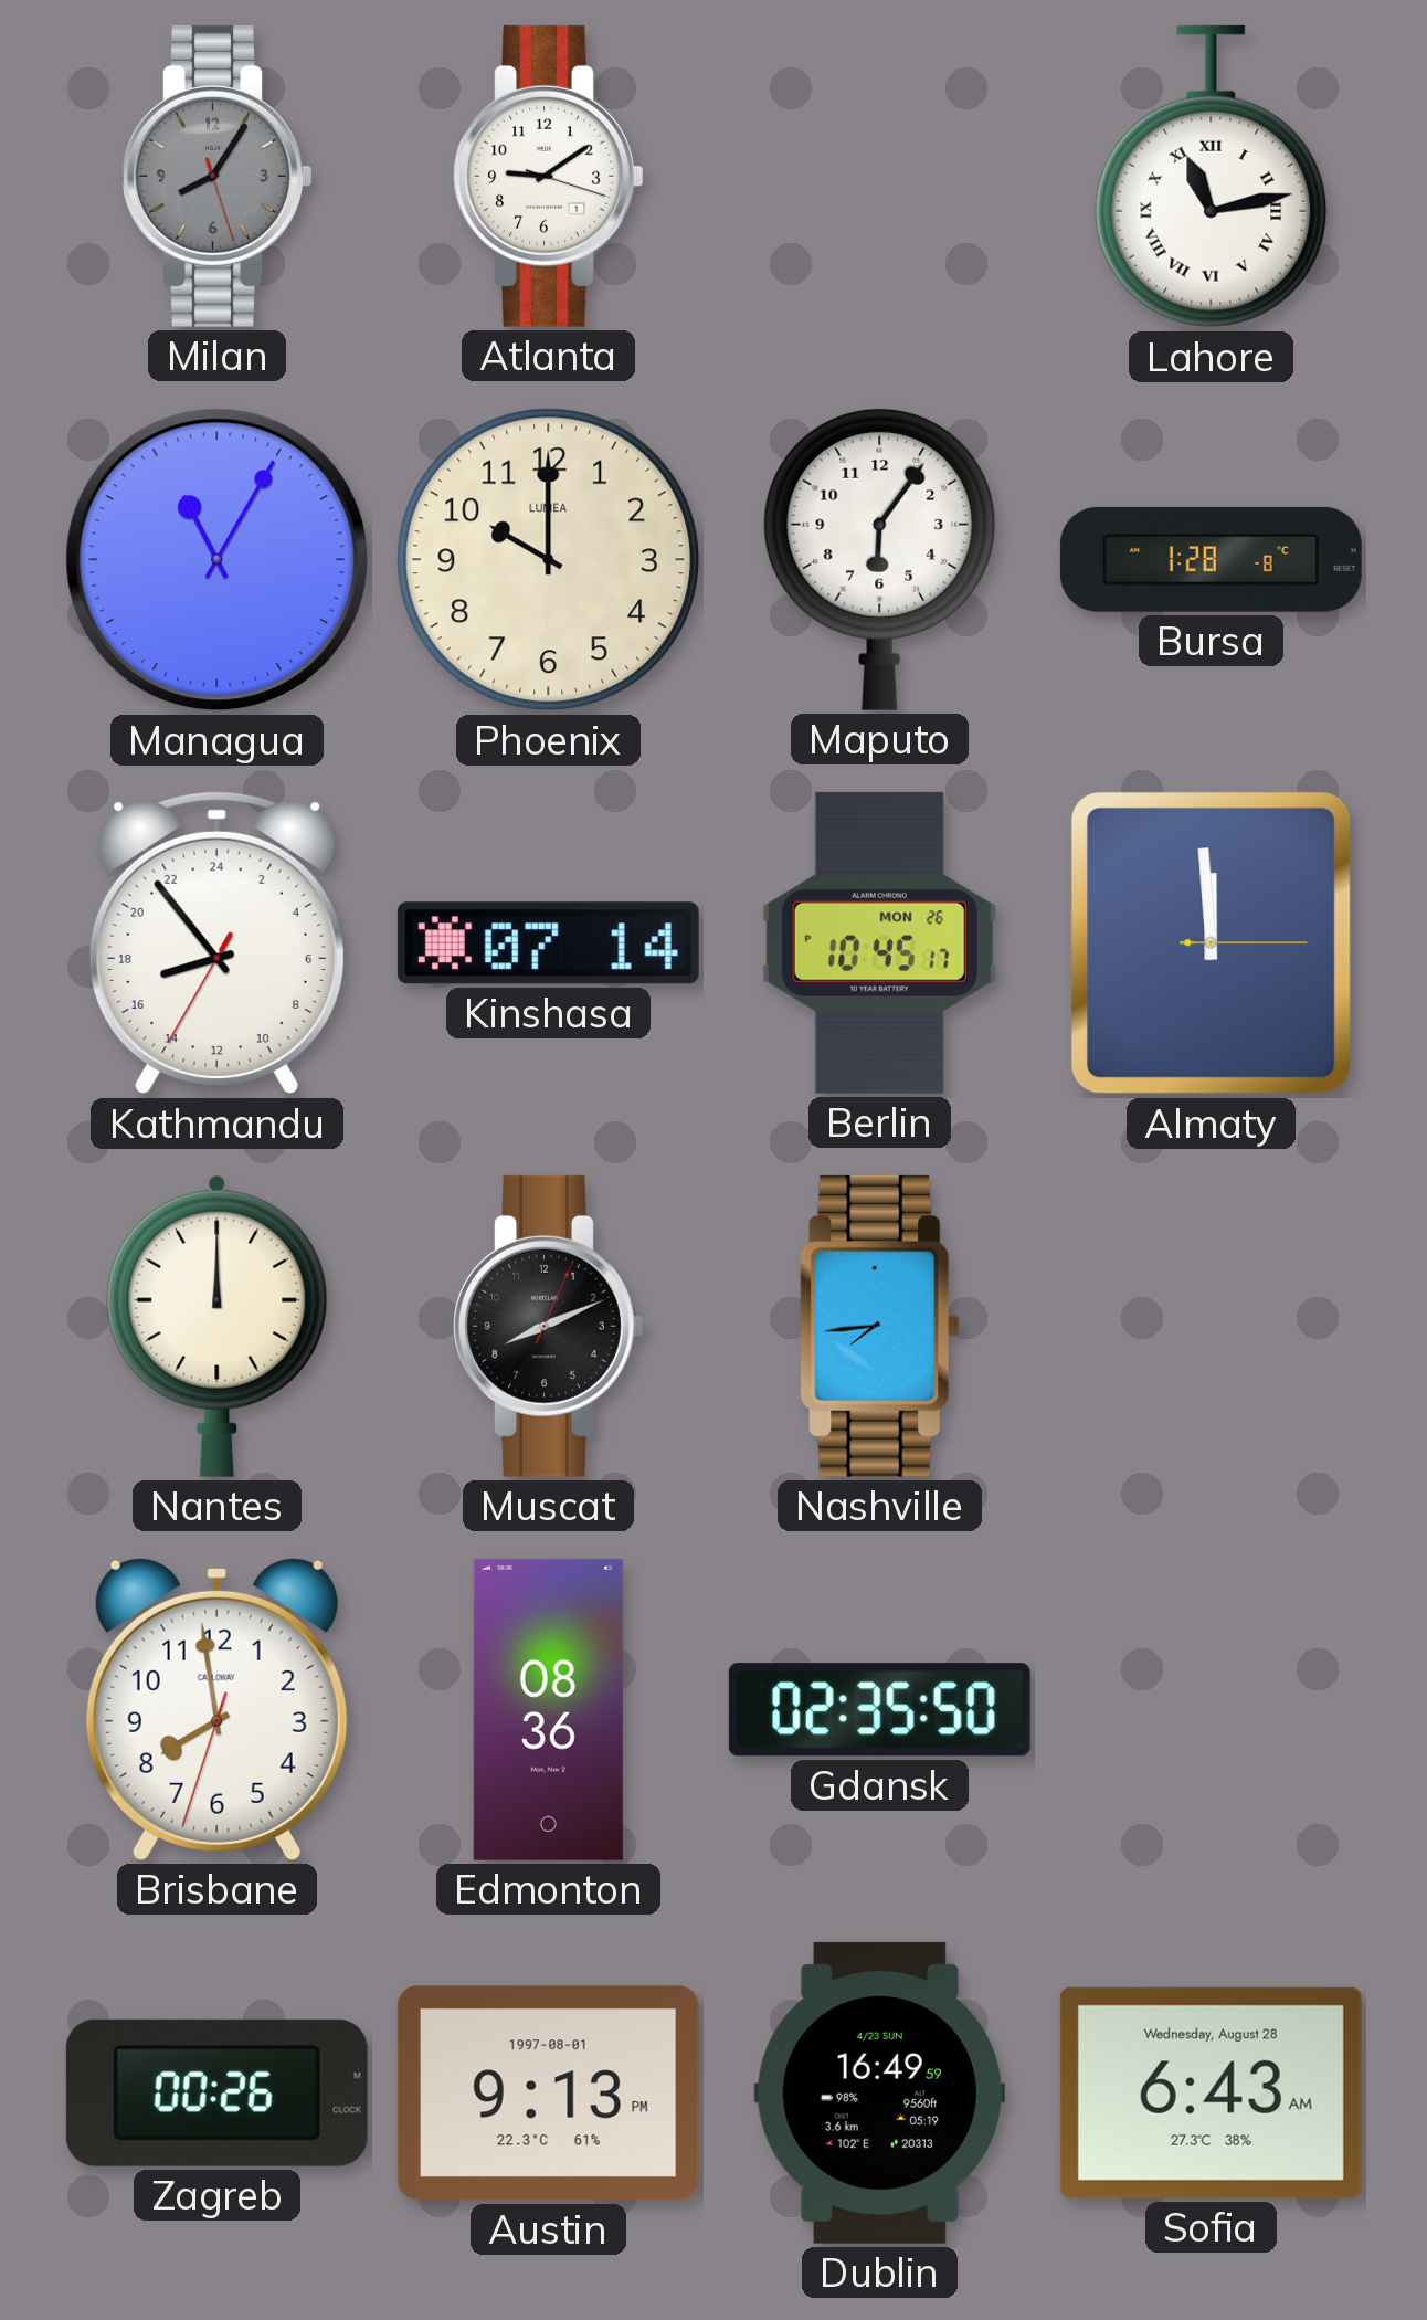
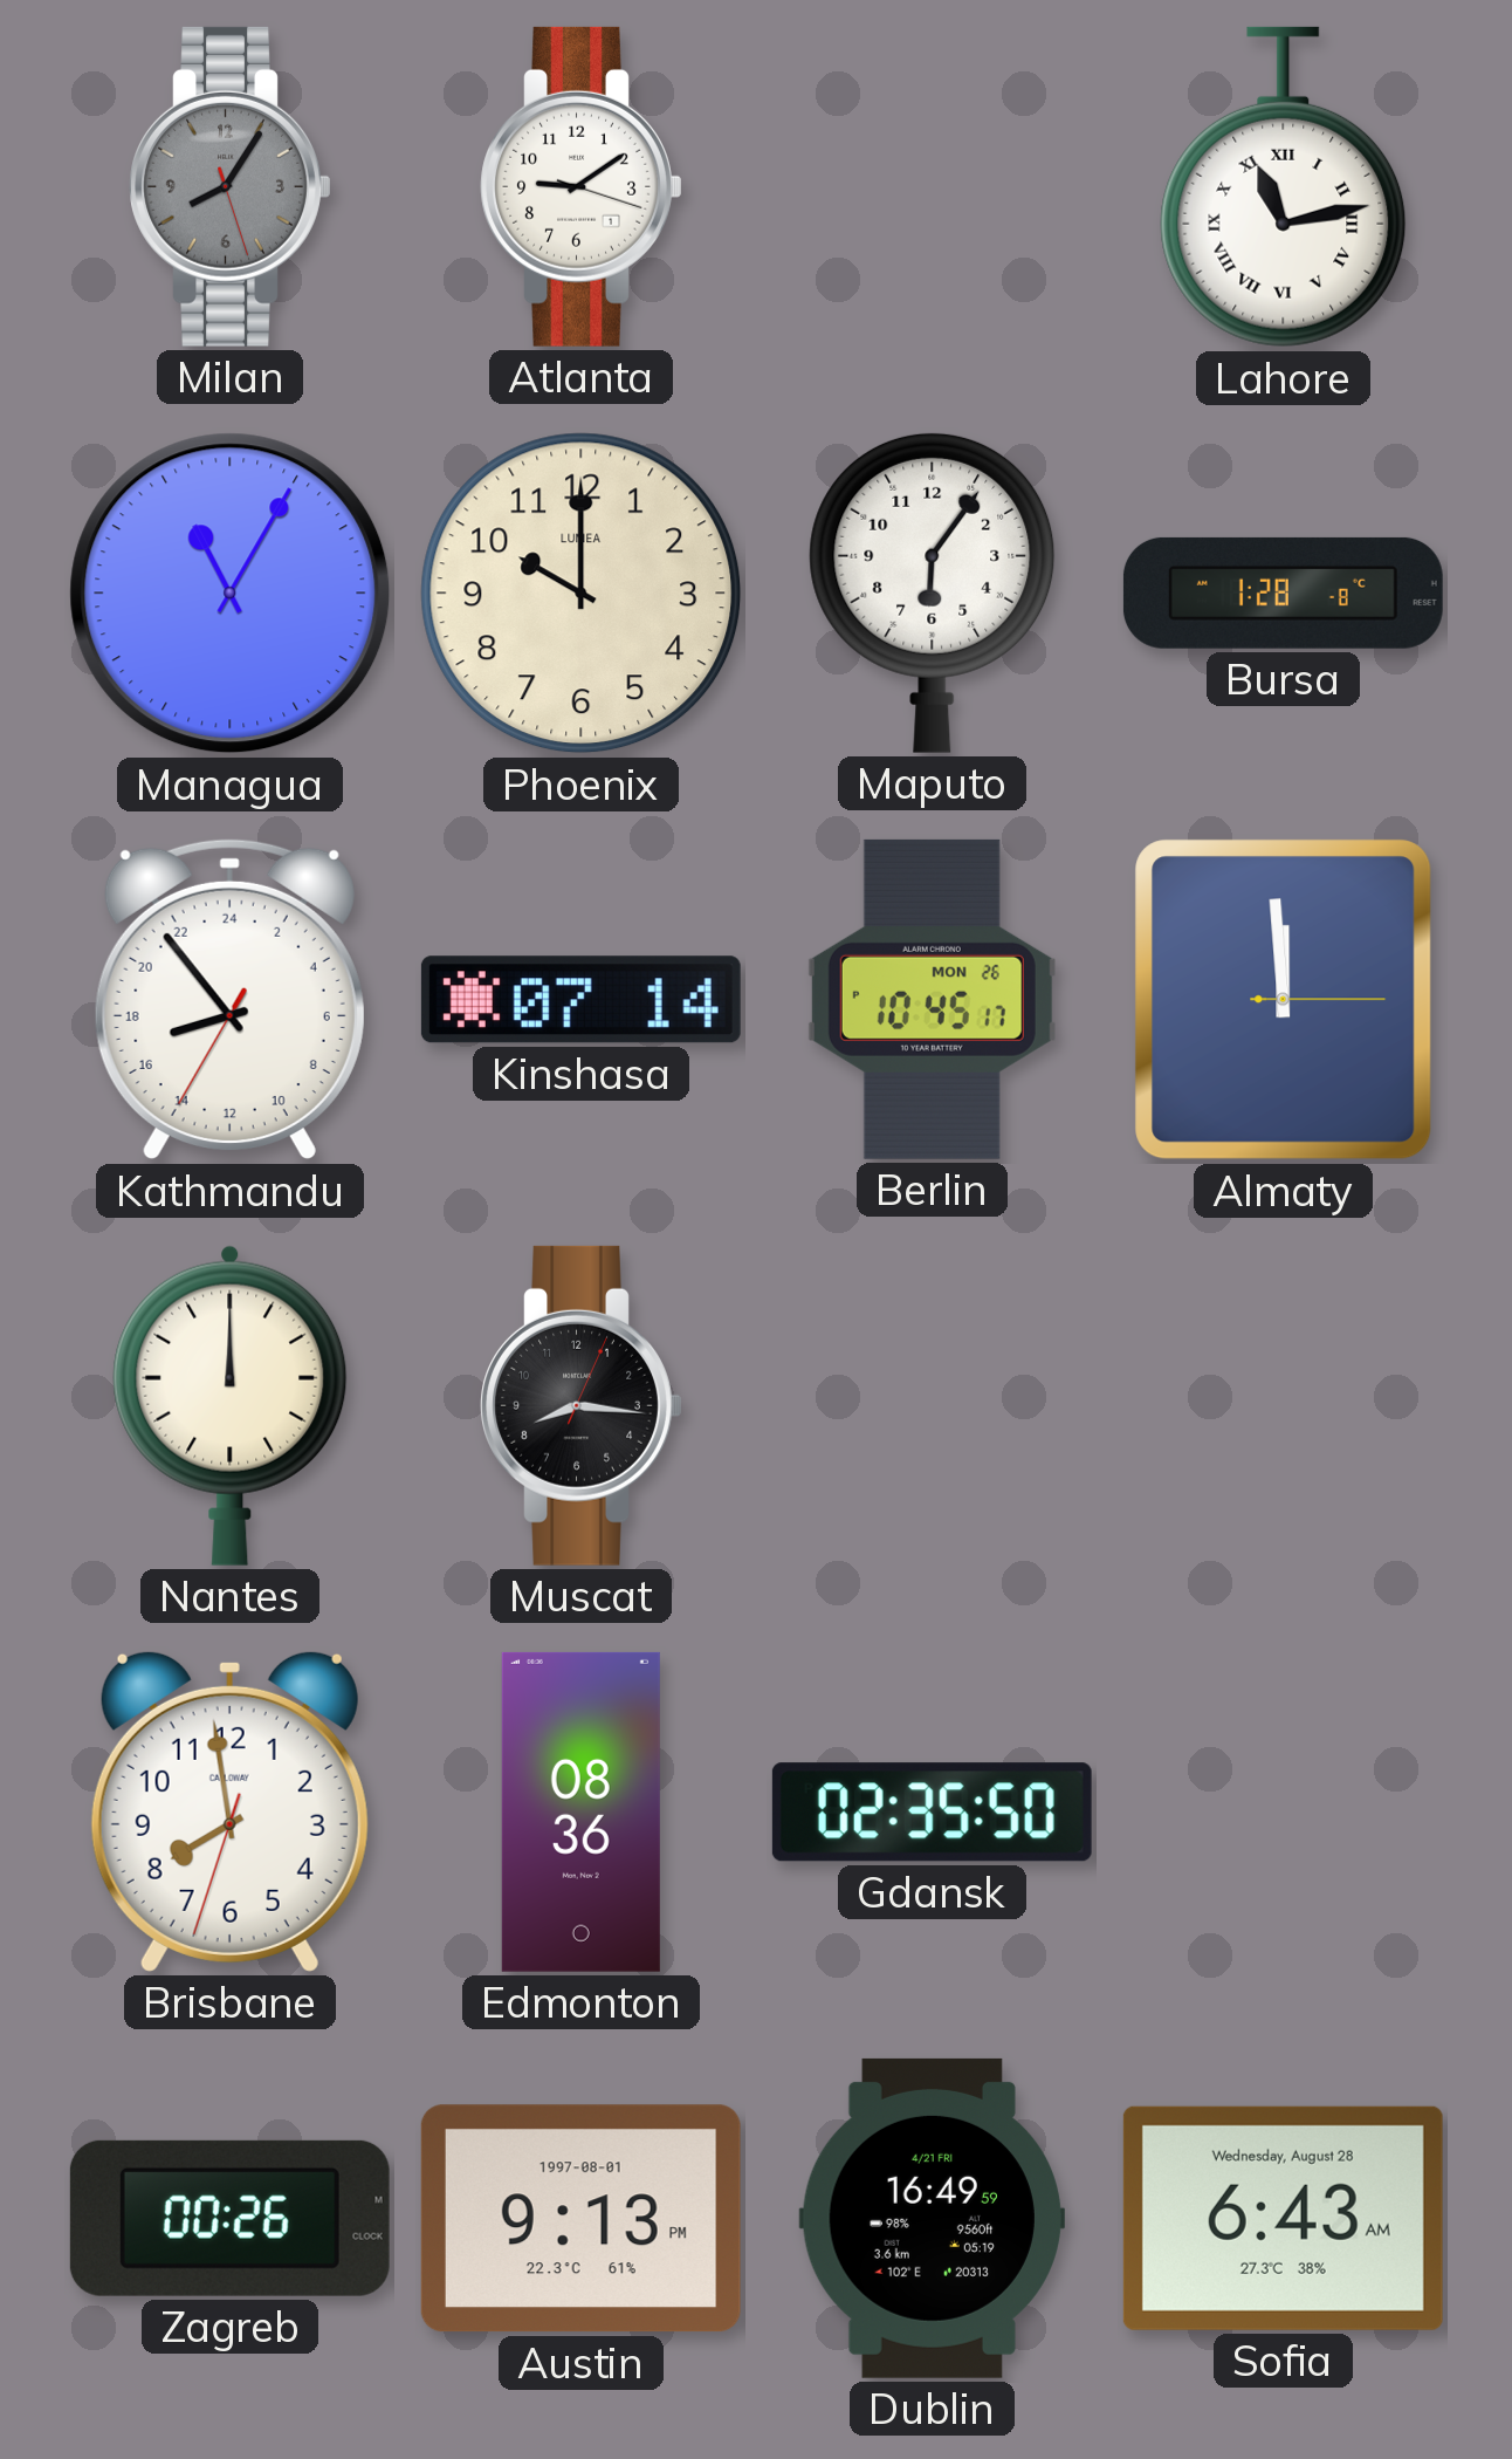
Muscat: 8:11 -> 8:16 (582, 1405)
Nashville: 7:44 -> none (880, 1326)
Dublin date: 4/23 SUN -> 4/21 FRI (932, 2218)
